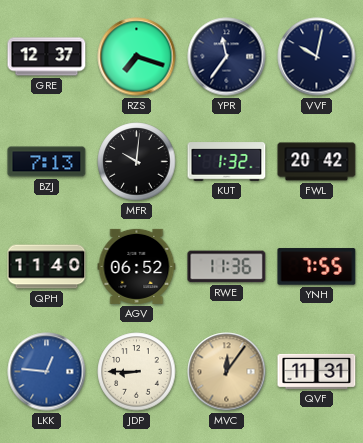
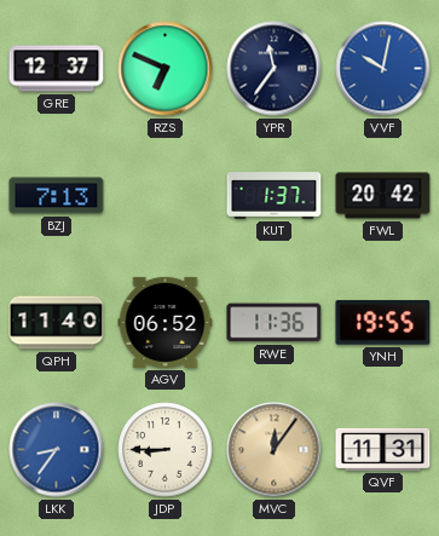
RZS: 7:18 -> 6:49 (166, 69)
VVF dial: navy -> blue (383, 69)
MFR: 10:01 -> none (137, 162)
KUT: 1:32 -> 1:37 (275, 196)
YNH: 7:55 -> 19:55 (383, 323)
LKK: 12:46 -> 8:36 (57, 450)
